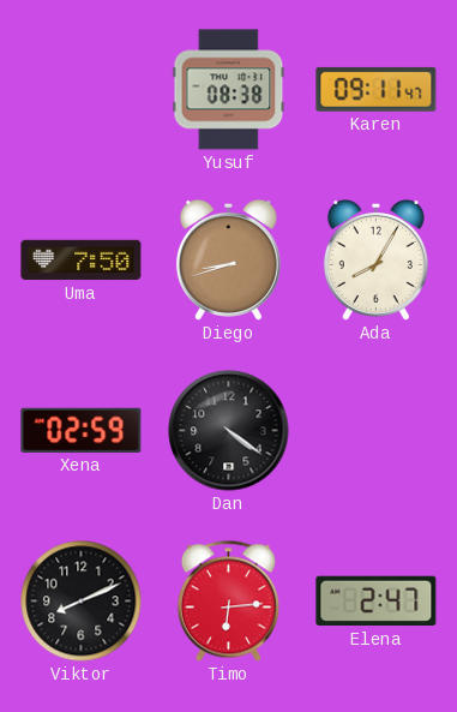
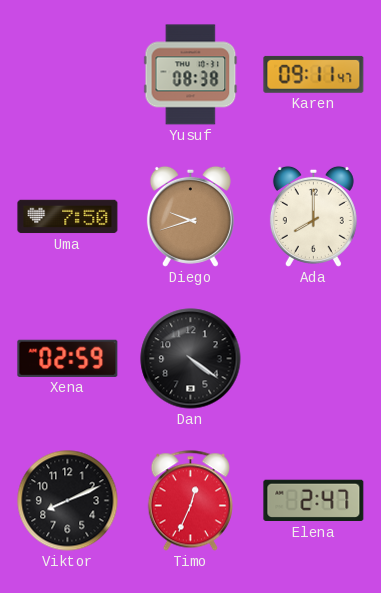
Diego: 8:42 -> 9:42 (190, 216)
Ada: 8:05 -> 8:00 (313, 216)
Timo: 6:14 -> 12:34 (190, 501)
